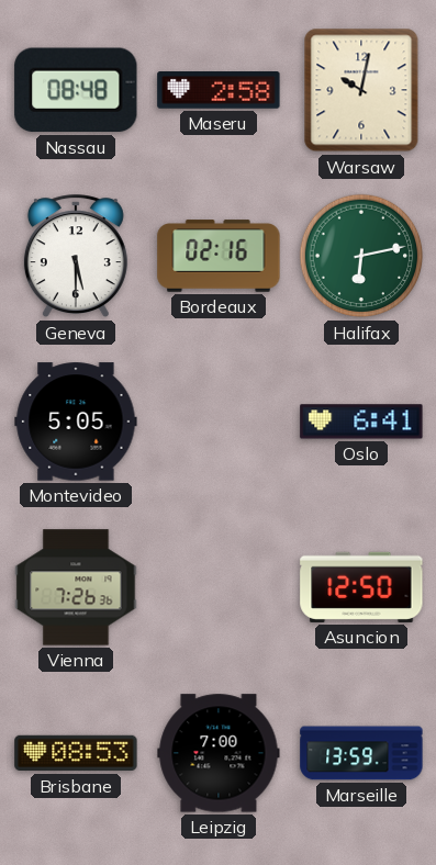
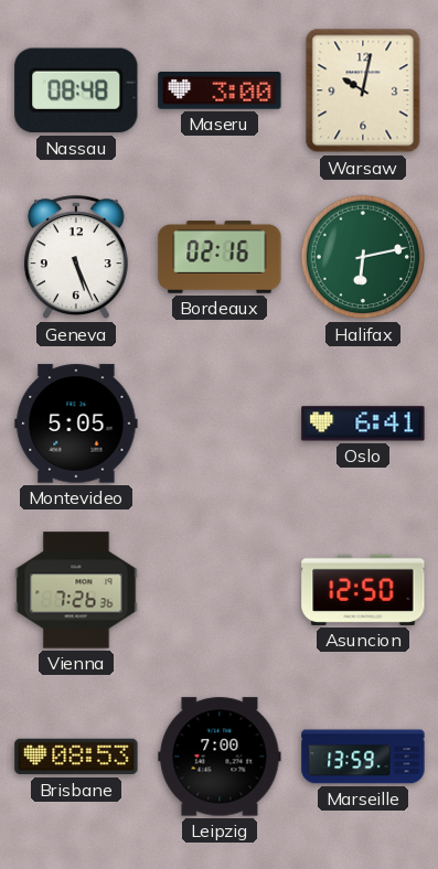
Maseru: 2:58 -> 3:00 (220, 90)
Geneva: 5:30 -> 5:26 (76, 258)
